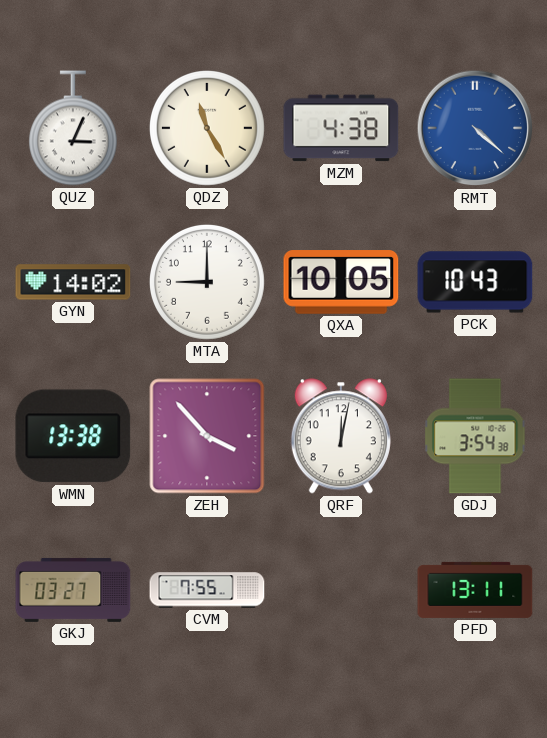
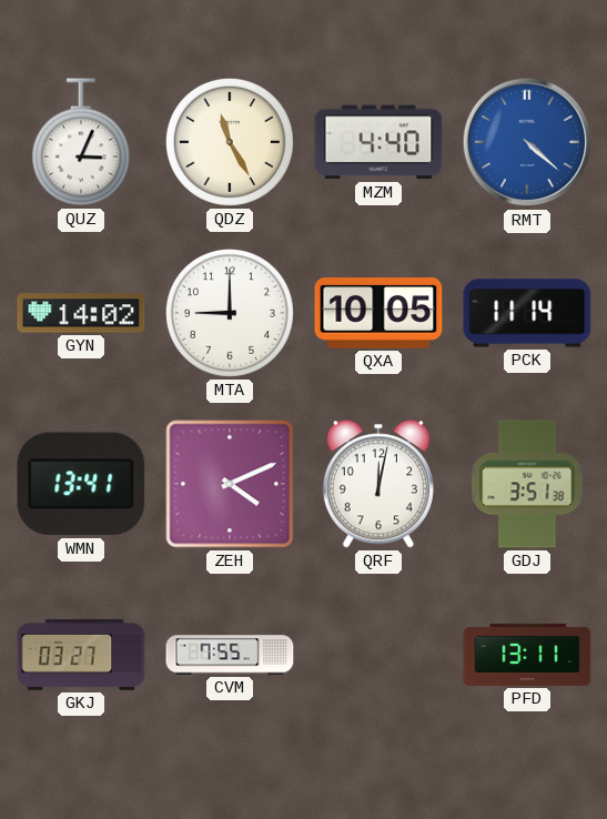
MZM: 4:38 -> 4:40 (378, 142)
PCK: 10:43 -> 11:14 (527, 313)
WMN: 13:38 -> 13:41 (81, 484)
ZEH: 3:53 -> 4:11 (230, 484)
GDJ: 3:54 -> 3:51 (527, 484)
